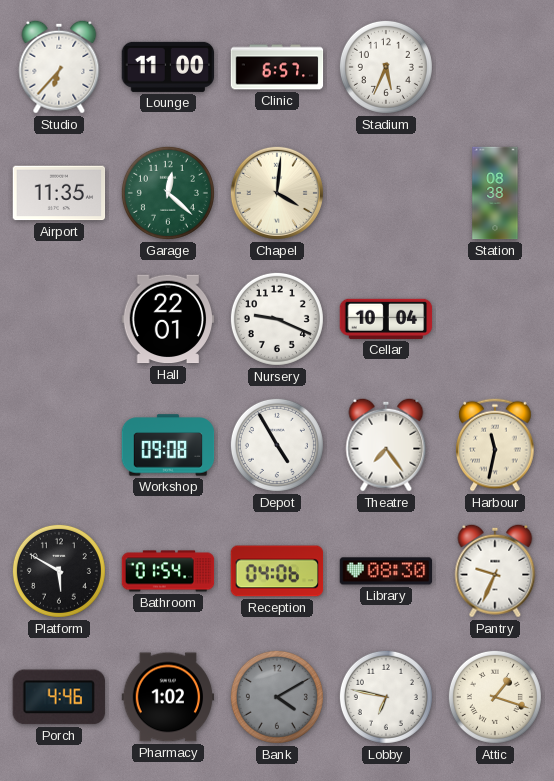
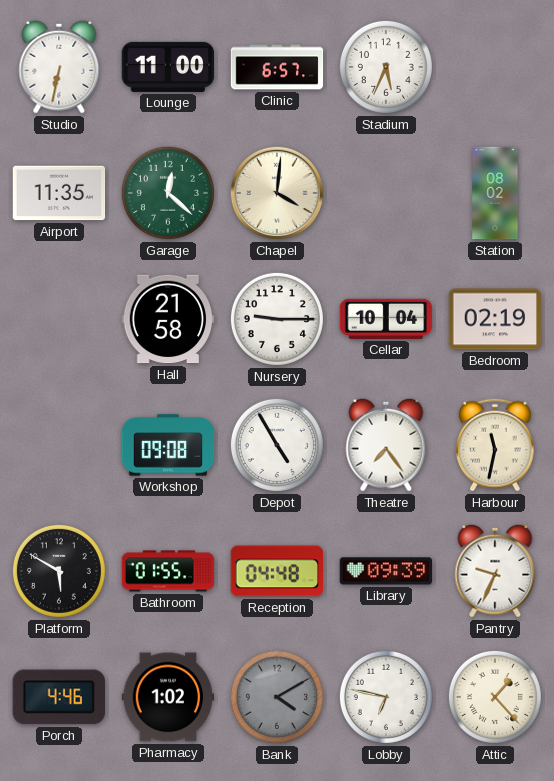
Studio: 6:37 -> 6:32 (59, 67)
Station: 08:38 -> 08:02 (495, 193)
Hall: 22:01 -> 21:58 (168, 319)
Nursery: 9:19 -> 9:15 (277, 319)
Bedroom: none -> 02:19 (495, 319)
Bathroom: 01:54 -> 01:55 (168, 571)
Reception: 04:06 -> 04:48 (277, 571)
Library: 08:30 -> 09:39 (386, 571)
Attic: 1:18 -> 1:23 (495, 697)
